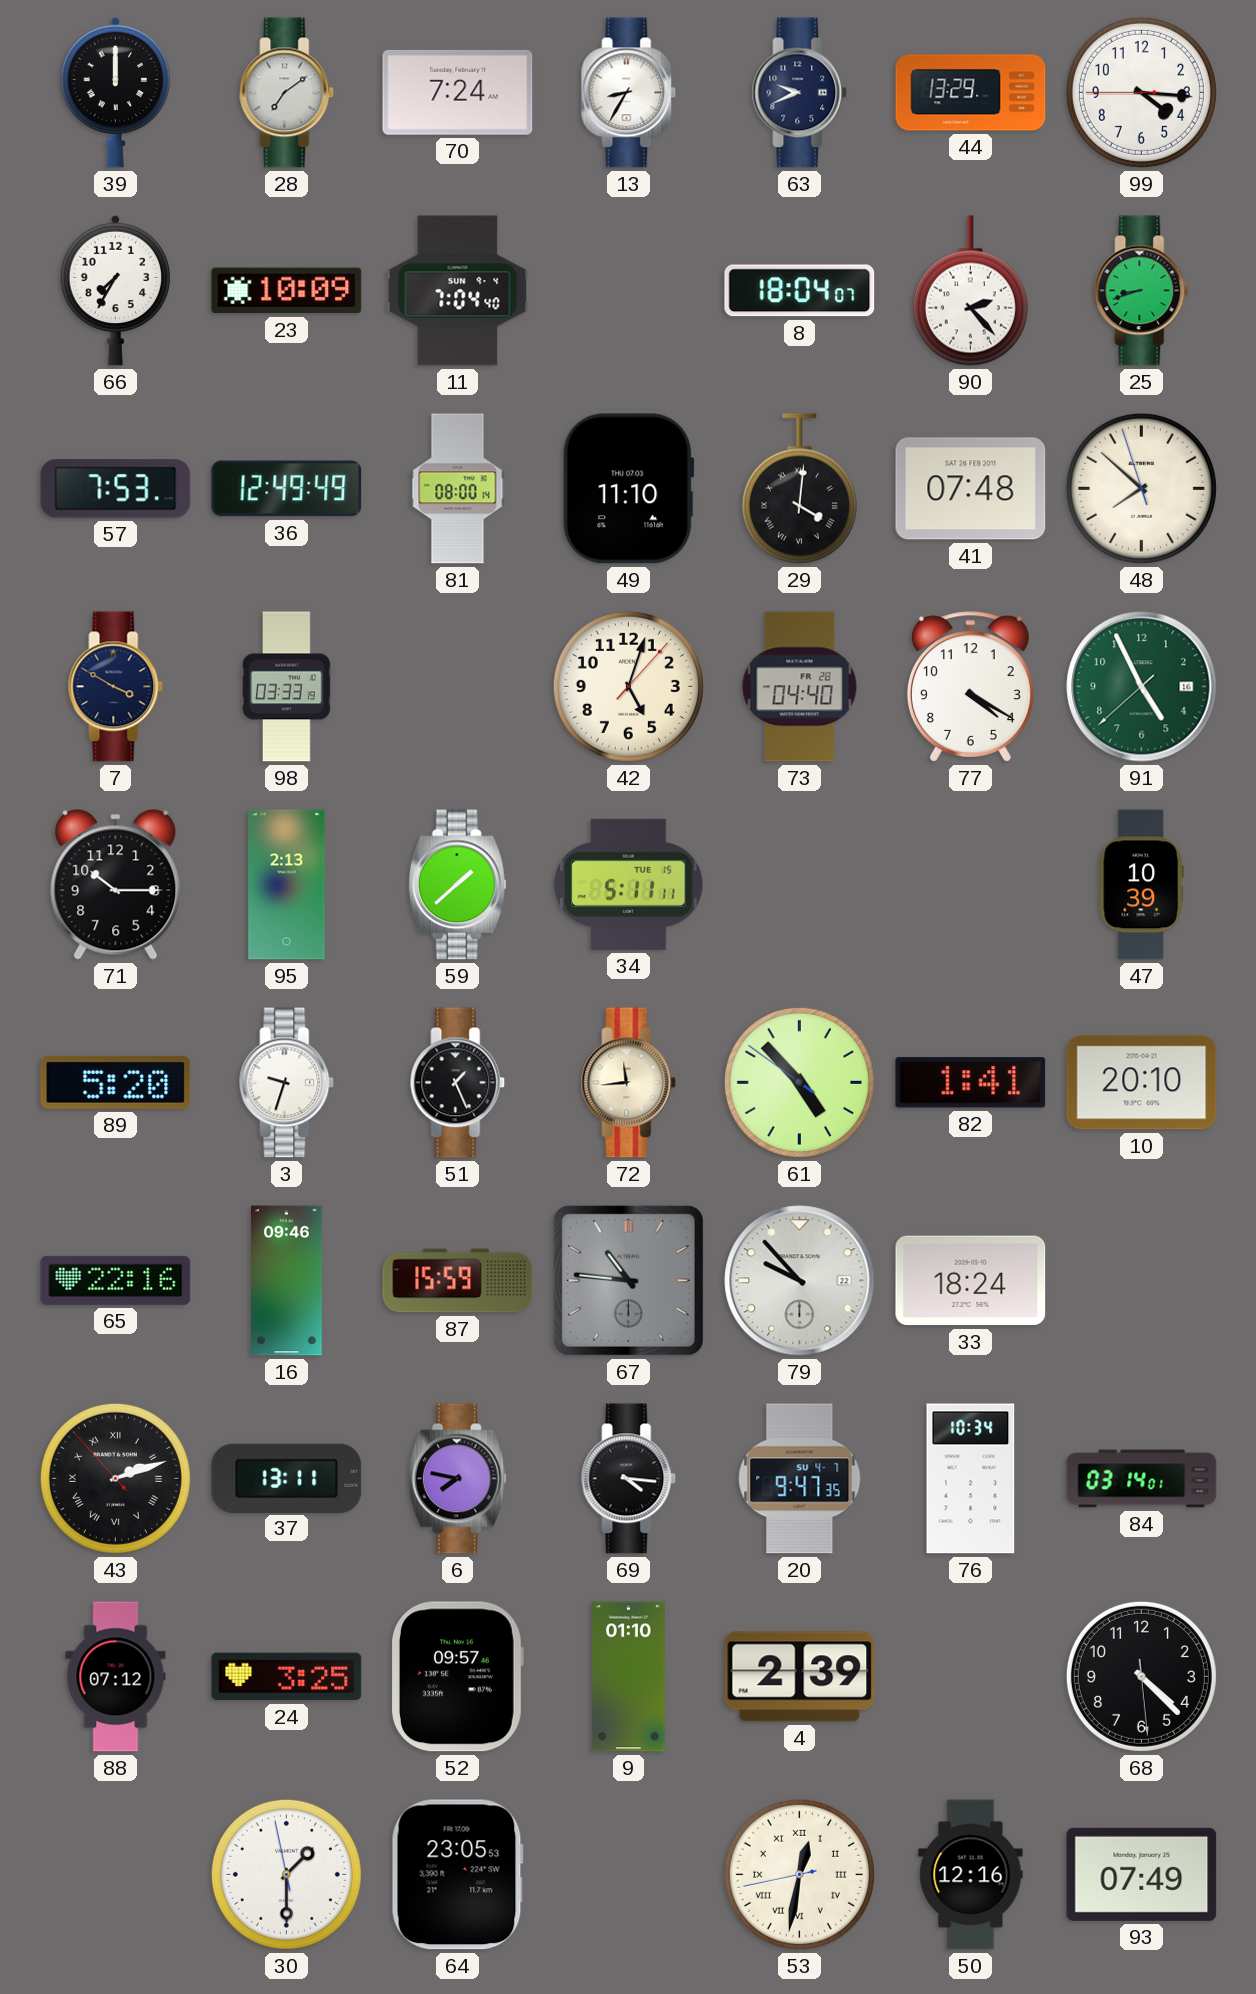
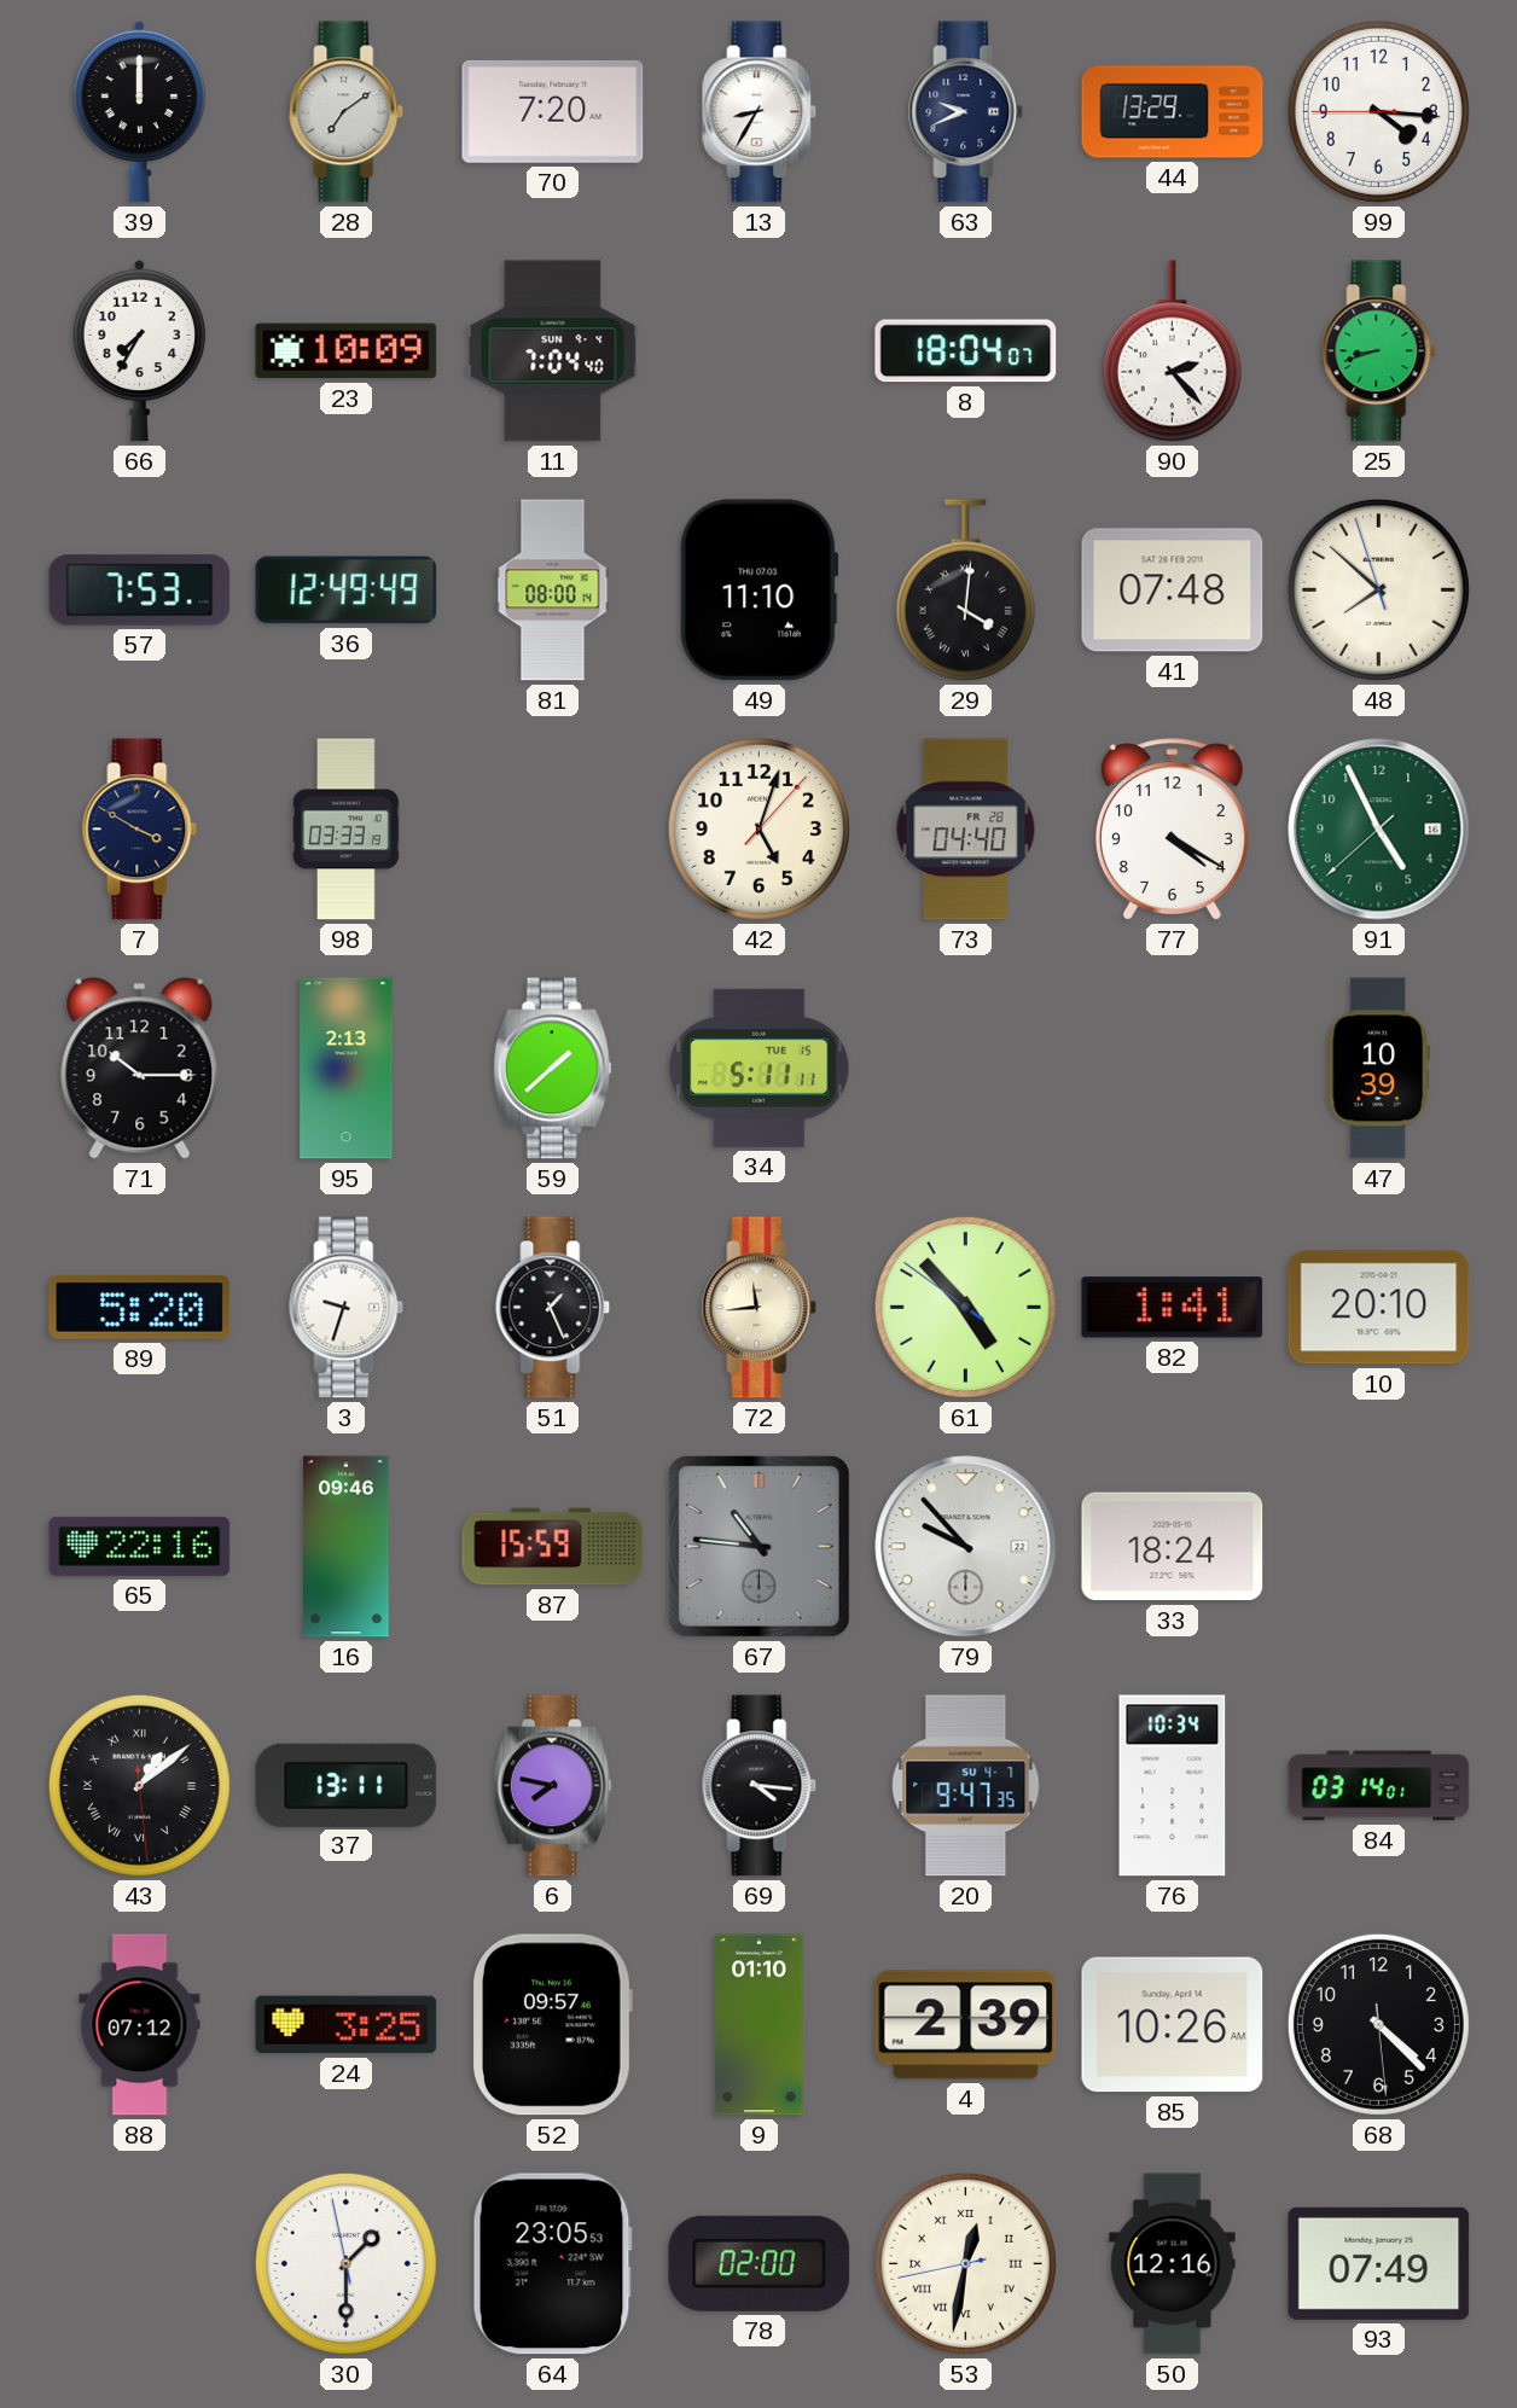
70: 7:24 -> 7:20 (553, 111)
43: 2:11 -> 1:08 (139, 1785)
85: none -> 10:26 (1173, 2025)
78: none -> 02:00 (760, 2263)
